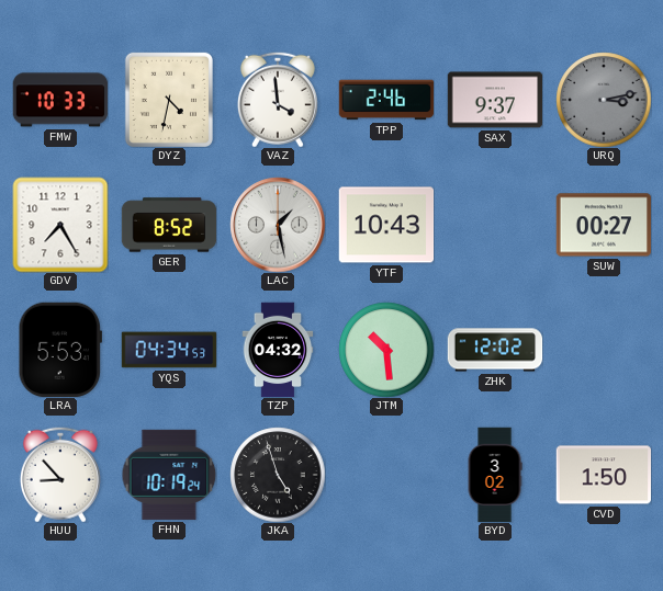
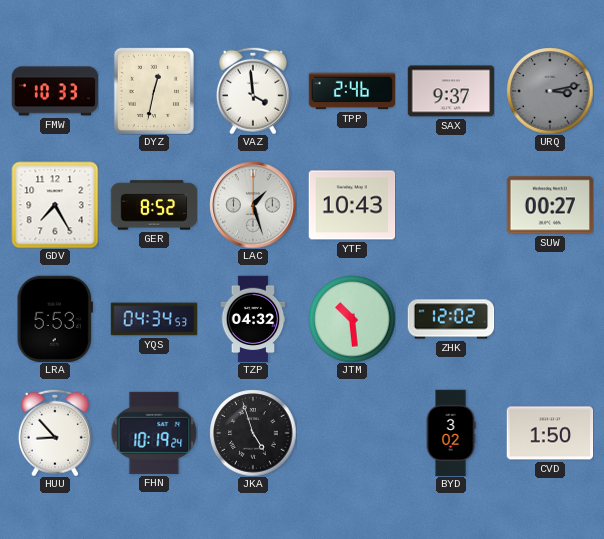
DYZ: 4:32 -> 12:32 (154, 91)
LAC: 1:28 -> 1:27 (253, 205)
